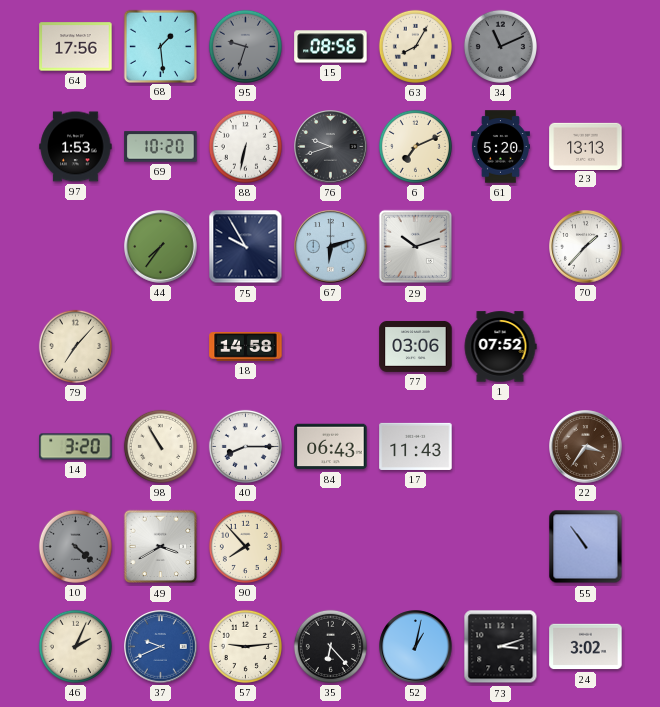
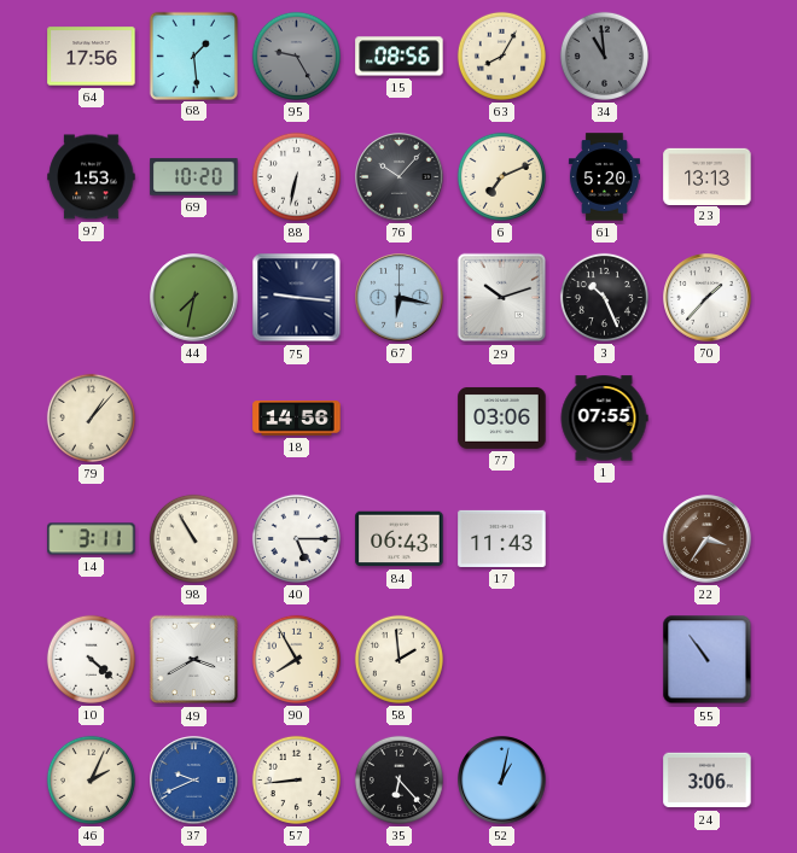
95: 9:33 -> 9:25 (296, 55)
34: 11:11 -> 10:59 (604, 55)
76: 9:42 -> 10:07 (400, 177)
44: 7:36 -> 7:32 (194, 298)
75: 9:55 -> 9:16 (297, 298)
67: 6:12 -> 6:17 (400, 298)
3: none -> 10:26 (604, 297)
79: 7:07 -> 1:07 (91, 417)
18: 14:58 -> 14:56 (297, 419)
1: 07:52 -> 07:55 (604, 419)
14: 3:20 -> 3:11 (92, 539)
40: 8:15 -> 5:15 (296, 538)
10 dial: grey -> white (91, 659)
90: 7:53 -> 7:55 (296, 659)
58: none -> 1:59 (398, 659)
57: 9:14 -> 8:44 (296, 779)
73: 3:12 -> none (501, 647)
24: 3:02 -> 3:06 (708, 781)
